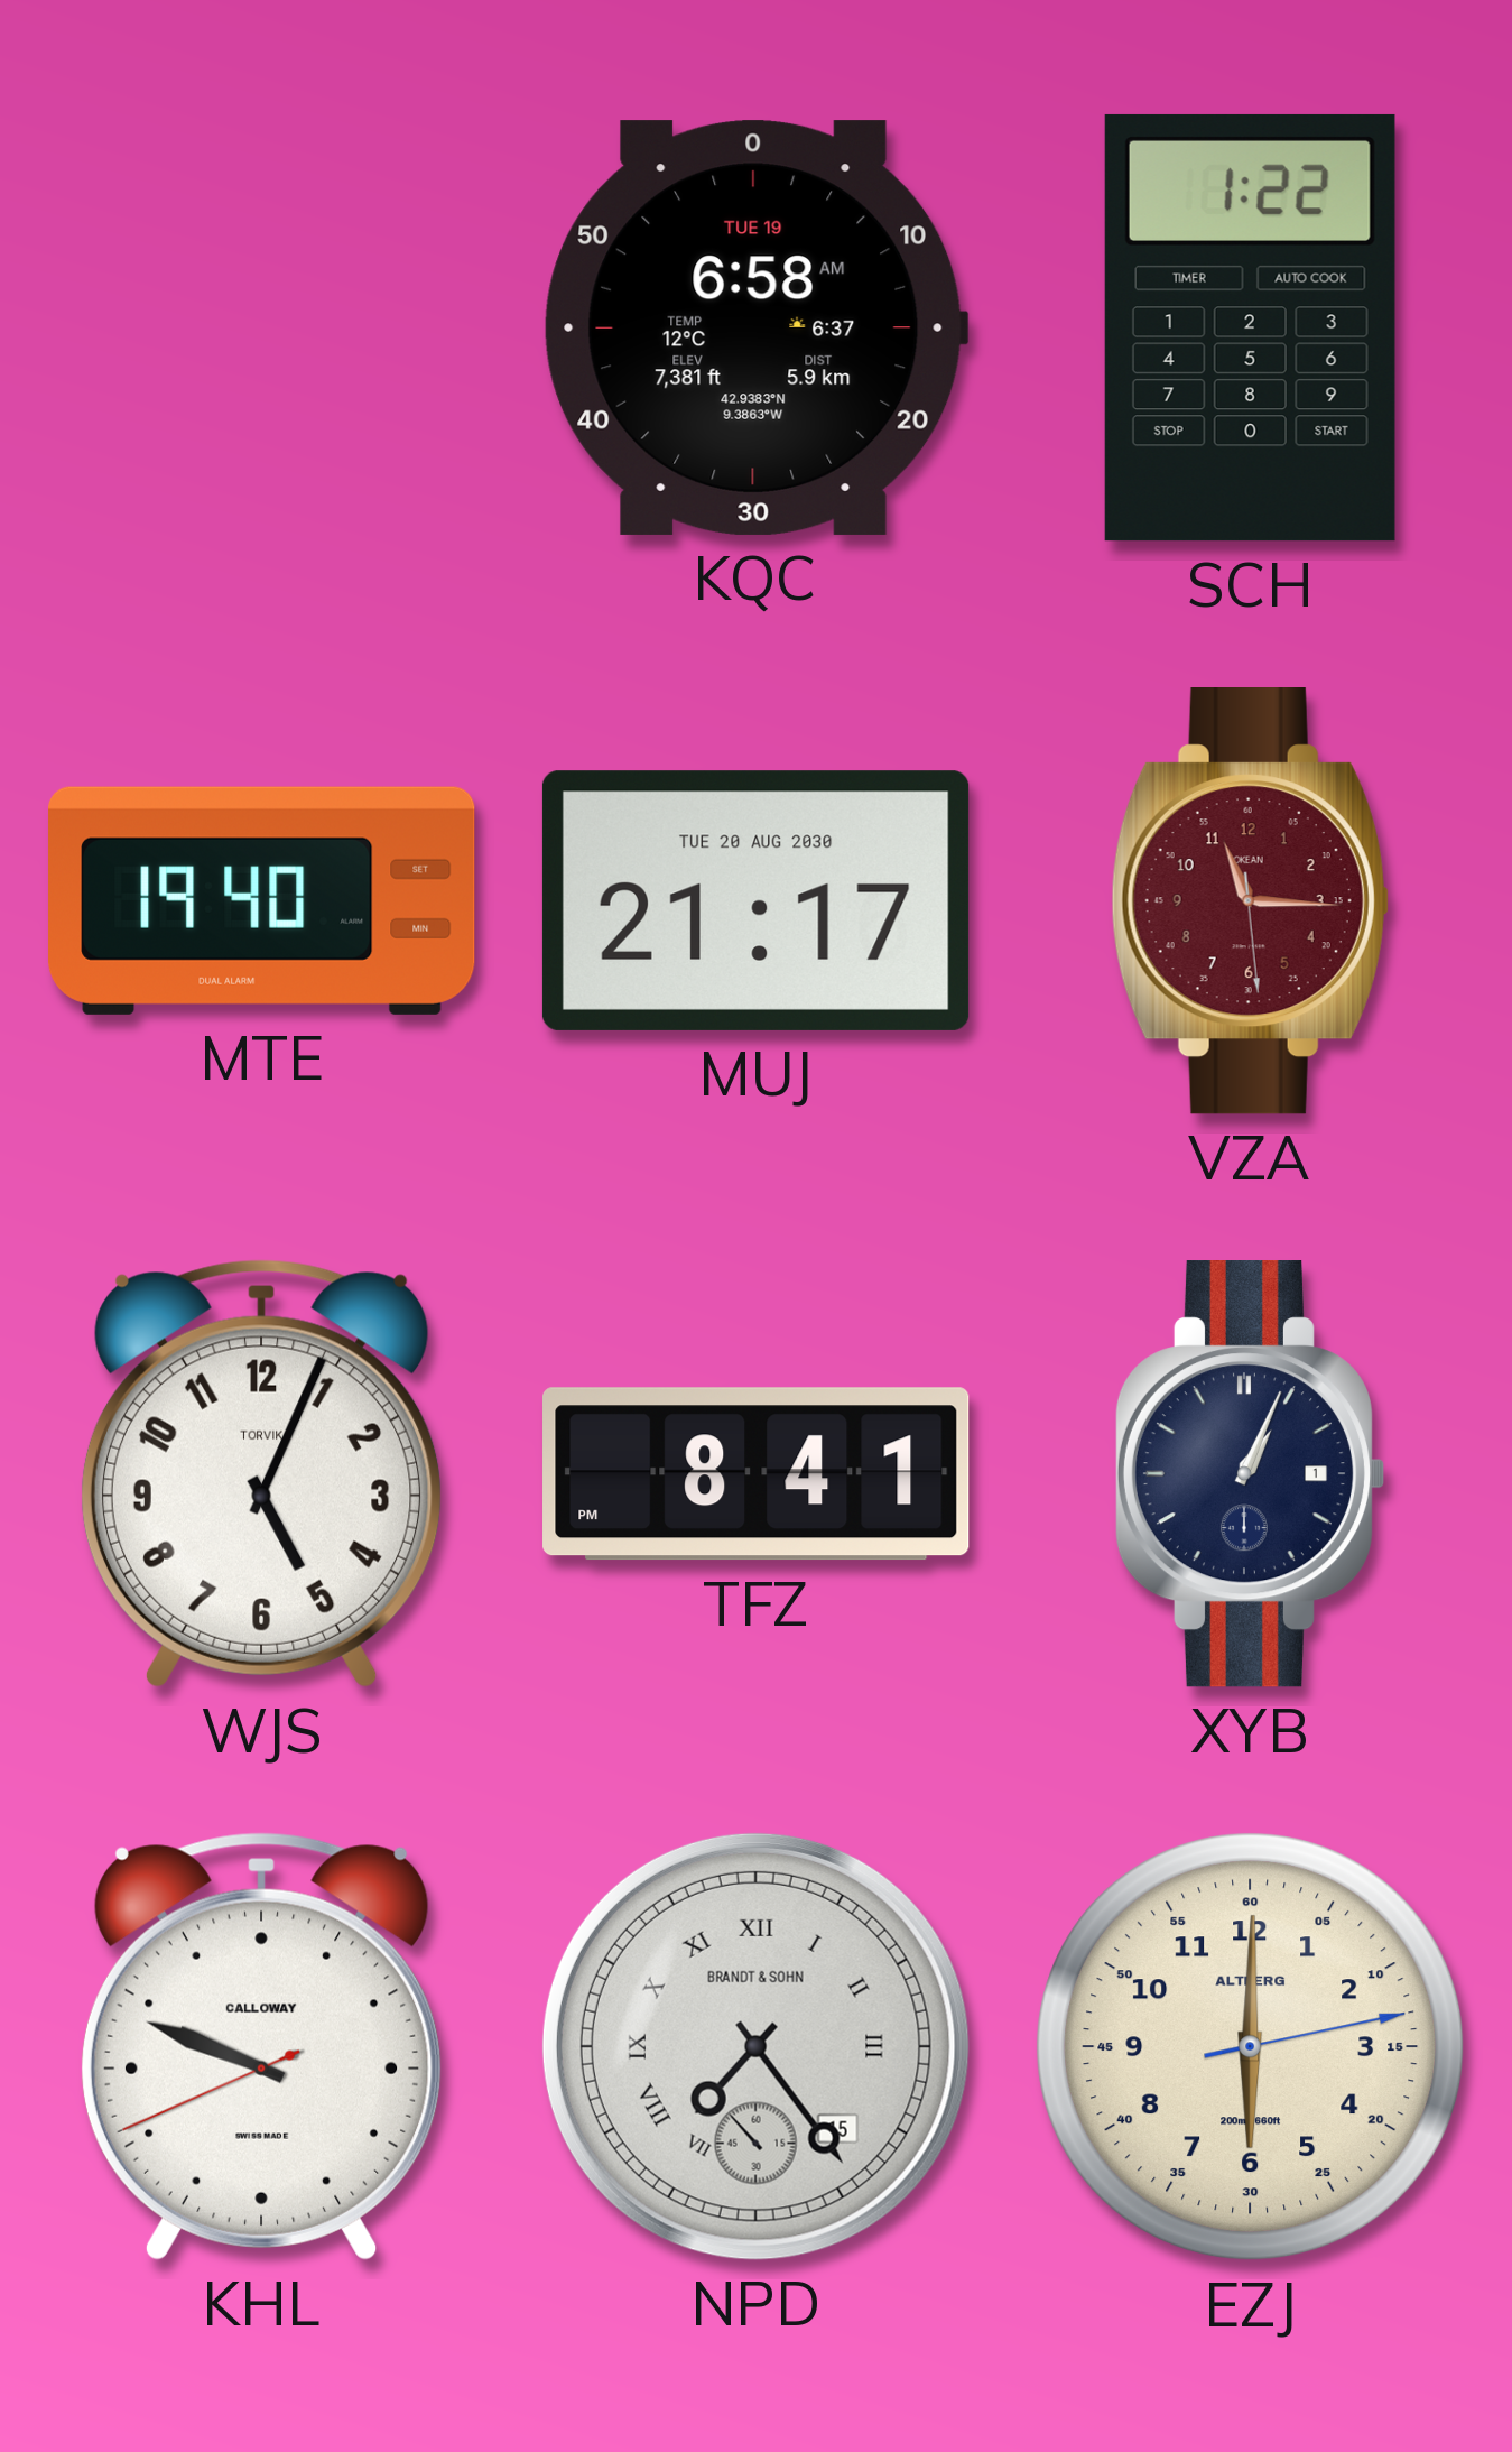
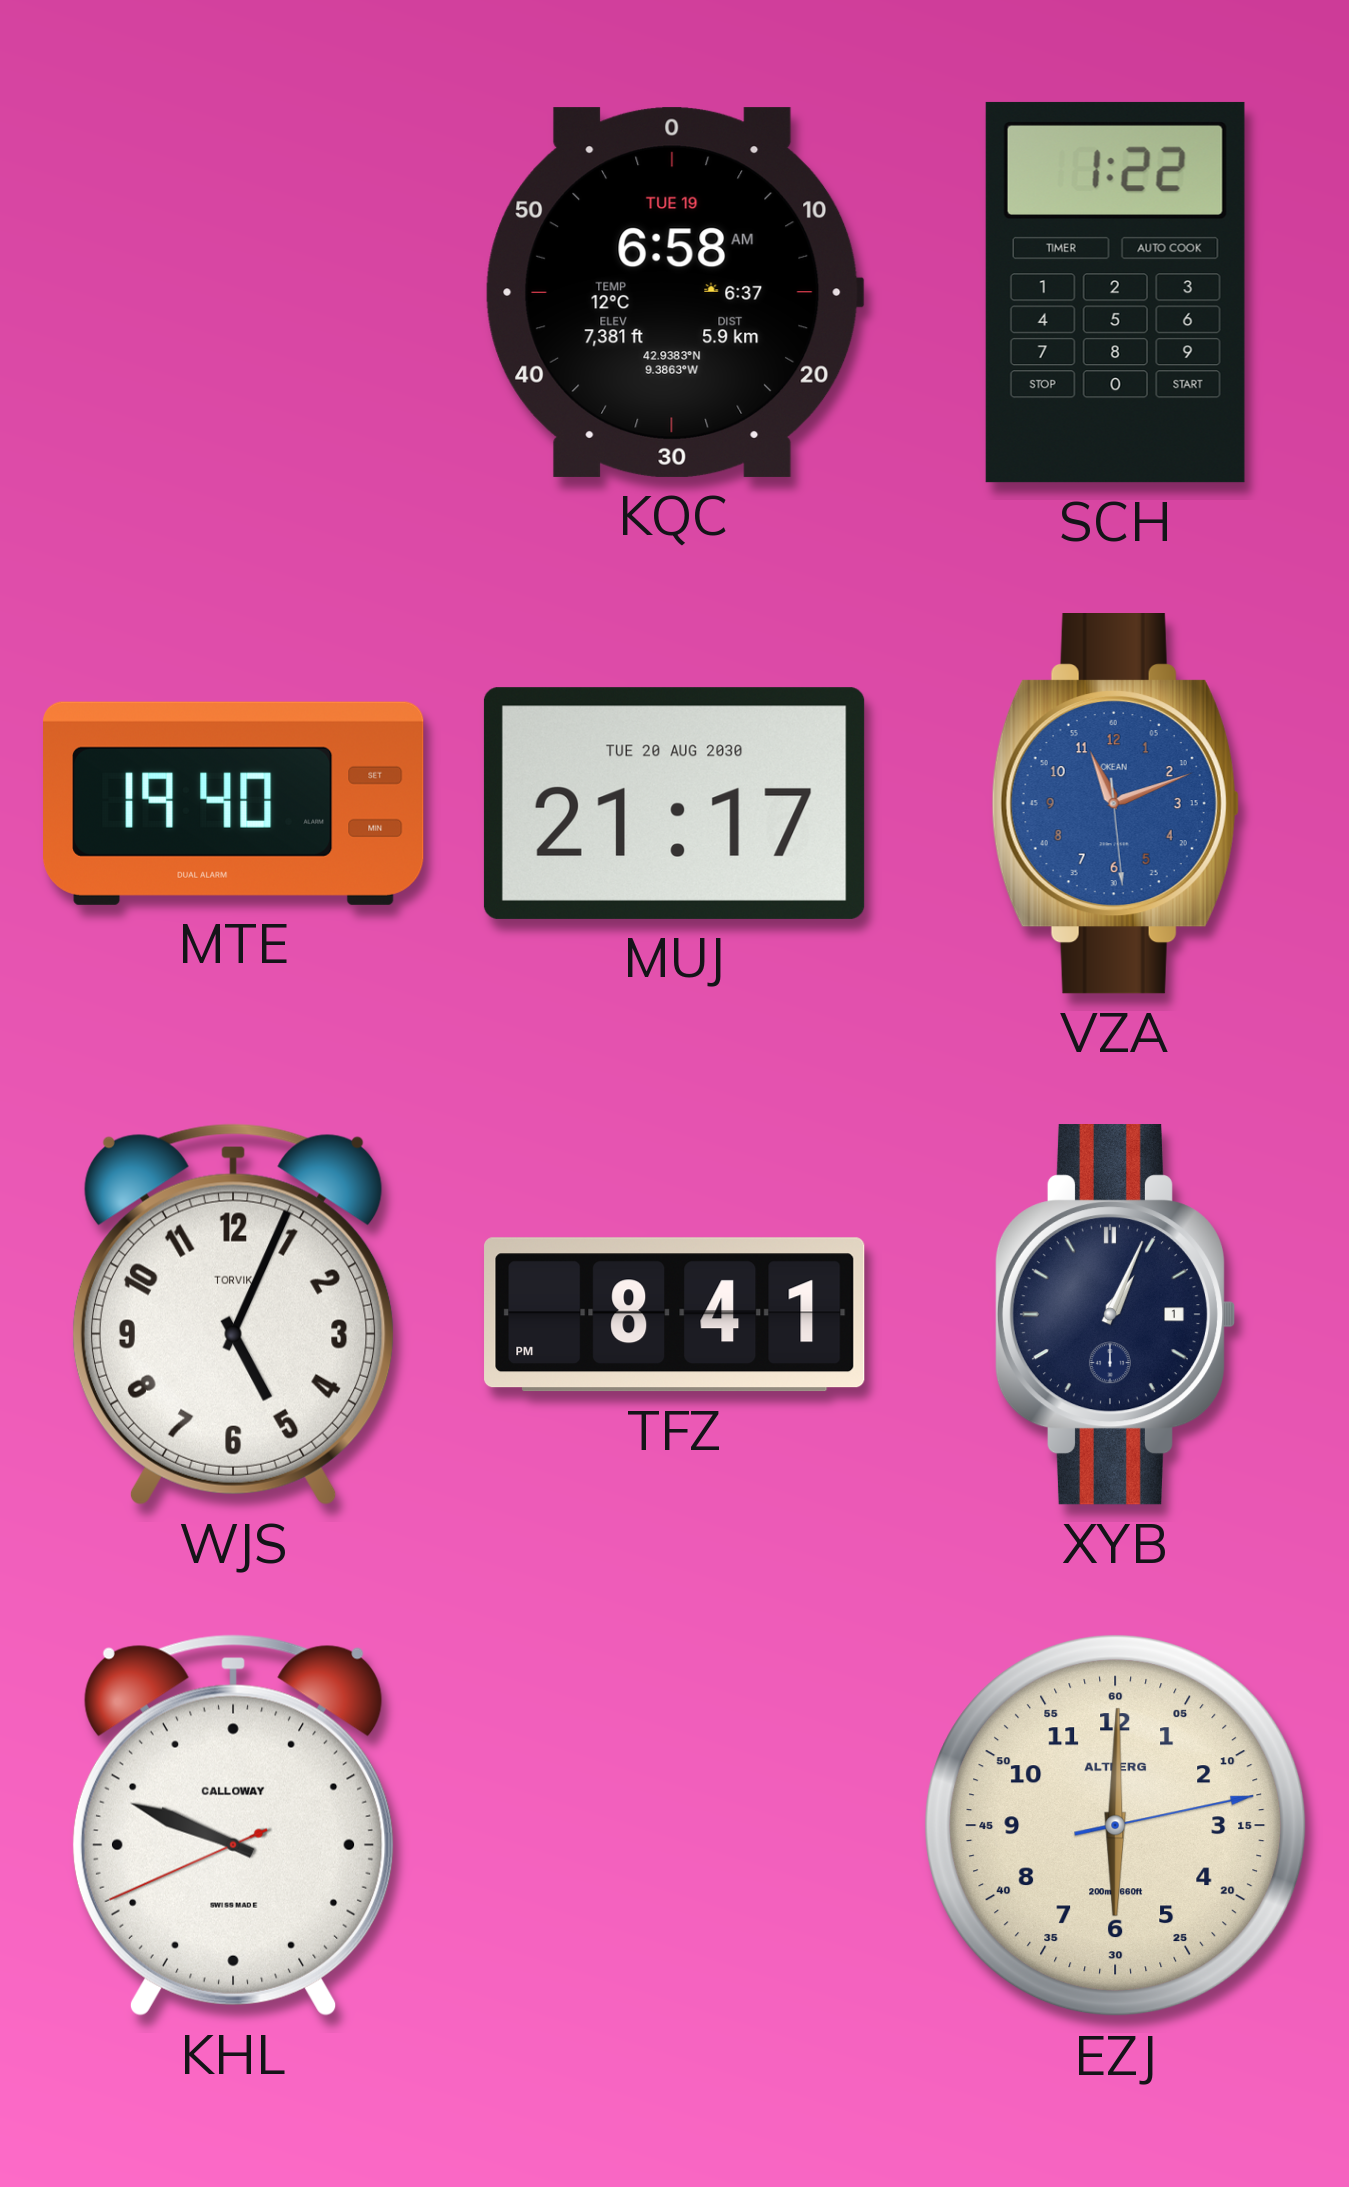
VZA: 11:15 -> 11:11 (1115, 804)
VZA dial: burgundy -> blue (1115, 804)
NPD: 7:23 -> none (755, 2046)
